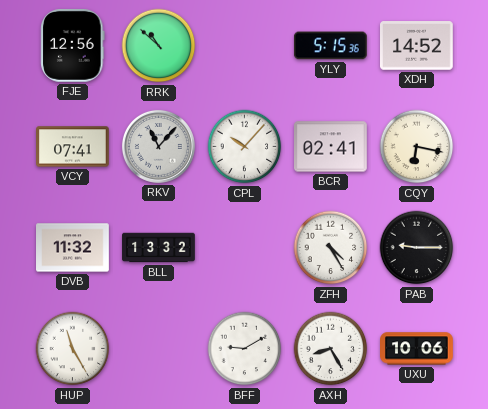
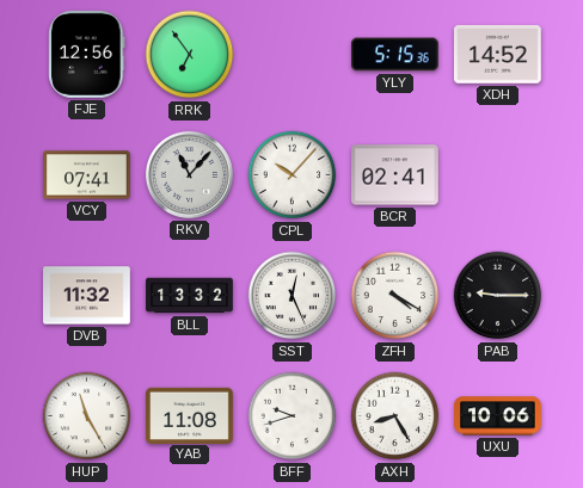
RRK: 10:52 -> 6:54 (190, 55)
CQY: 6:17 -> none (417, 147)
SST: none -> 12:26 (293, 296)
ZFH: 4:25 -> 4:20 (395, 296)
YAB: none -> 11:08 (190, 415)
BFF: 9:10 -> 9:42 (293, 416)
